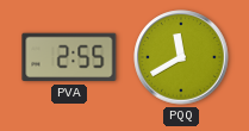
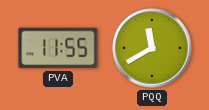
PVA: 2:55 -> 11:55 (58, 48)
